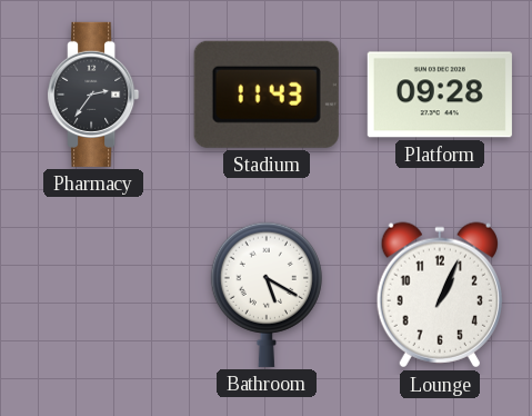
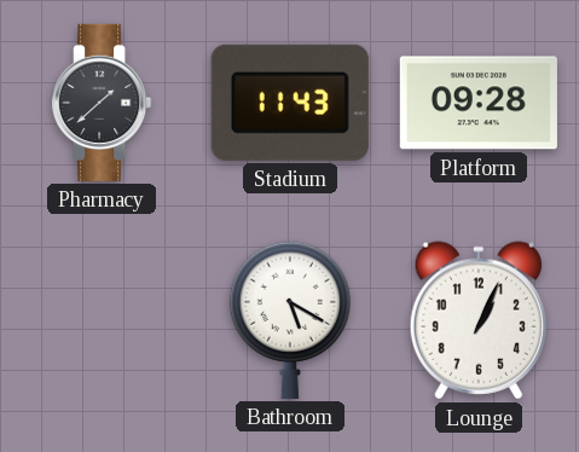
Pharmacy: 2:36 -> 1:38 (102, 103)
